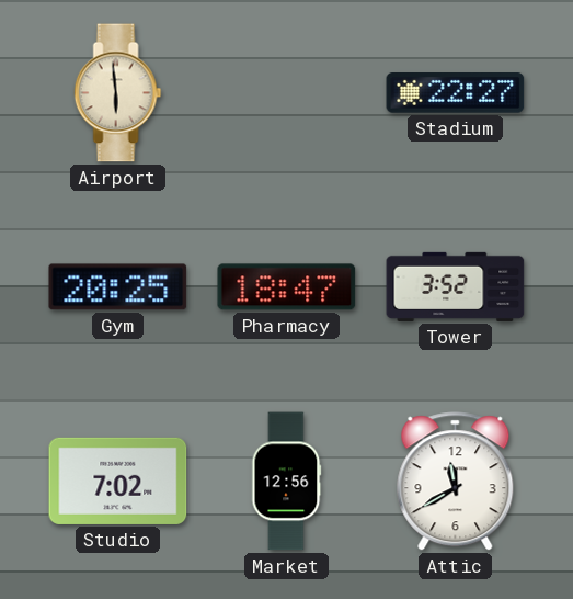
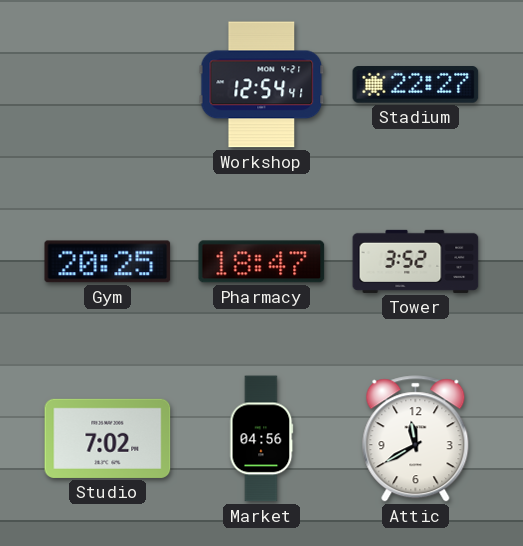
Airport: 5:59 -> none (118, 93)
Workshop: none -> 12:54 (262, 85)
Market: 12:56 -> 04:56 (262, 439)
